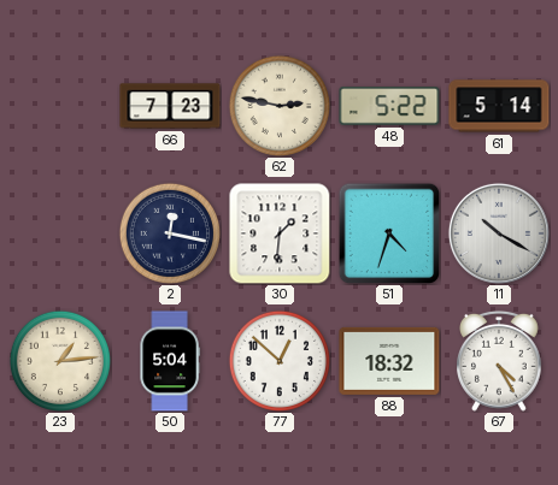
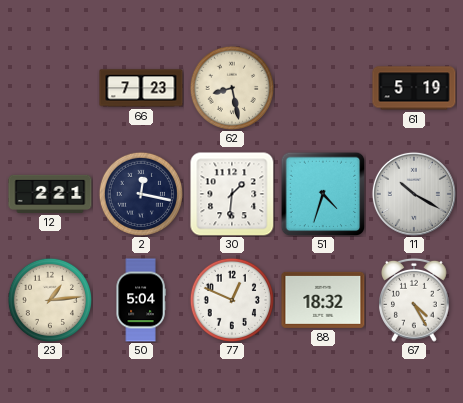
62: 2:47 -> 8:28 (231, 87)
48: 5:22 -> none (389, 107)
61: 5:14 -> 5:19 (414, 88)
12: none -> 2:21 (50, 194)
77: 12:52 -> 12:49 (231, 299)
